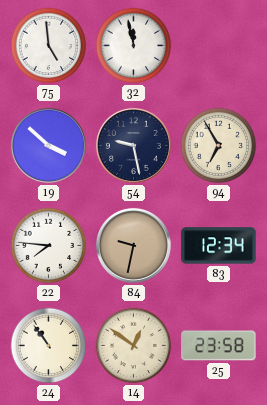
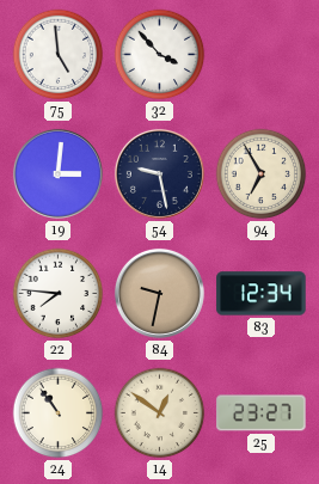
32: 11:58 -> 3:53 (160, 55)
19: 3:52 -> 3:01 (57, 173)
25: 23:58 -> 23:27 (262, 413)
